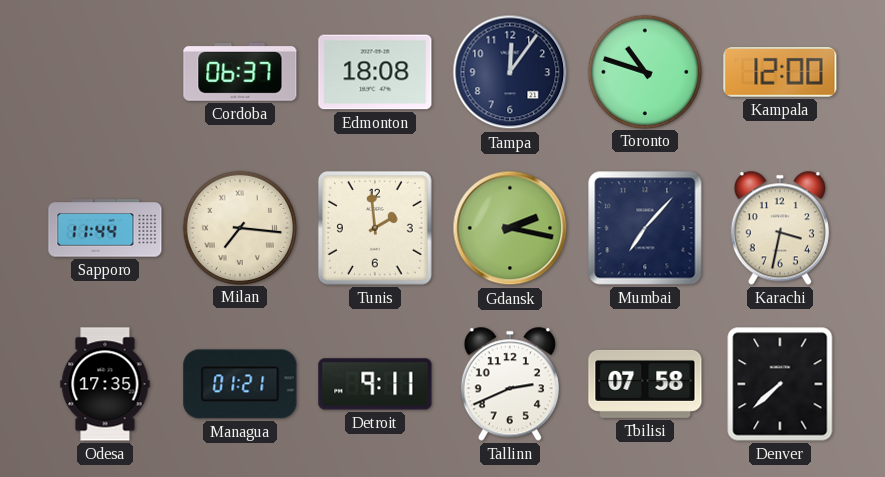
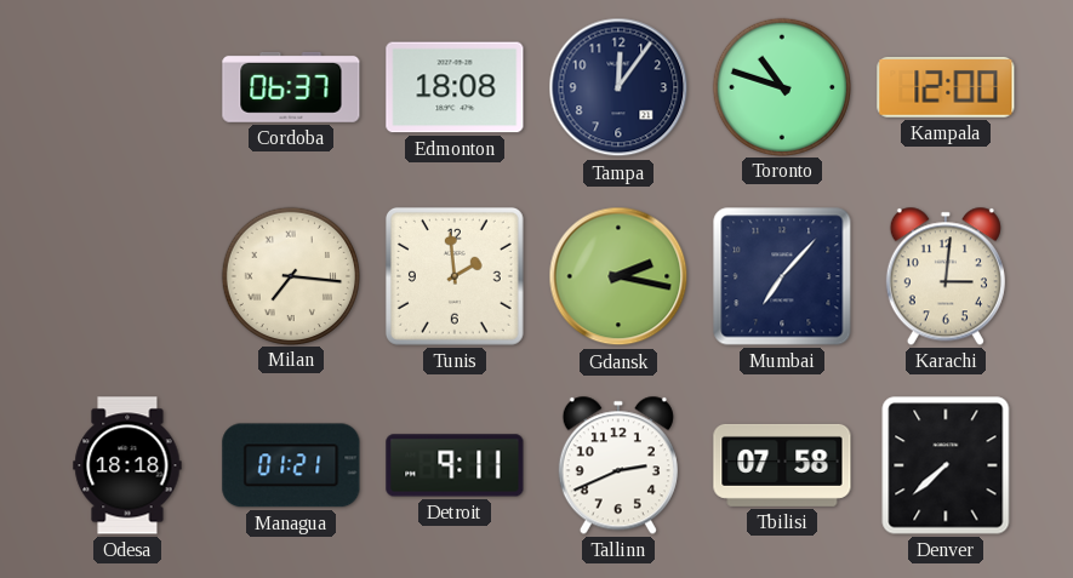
Sapporo: 11:44 -> none (105, 228)
Karachi: 3:32 -> 3:01 (946, 276)
Odesa: 17:35 -> 18:18 (127, 465)
